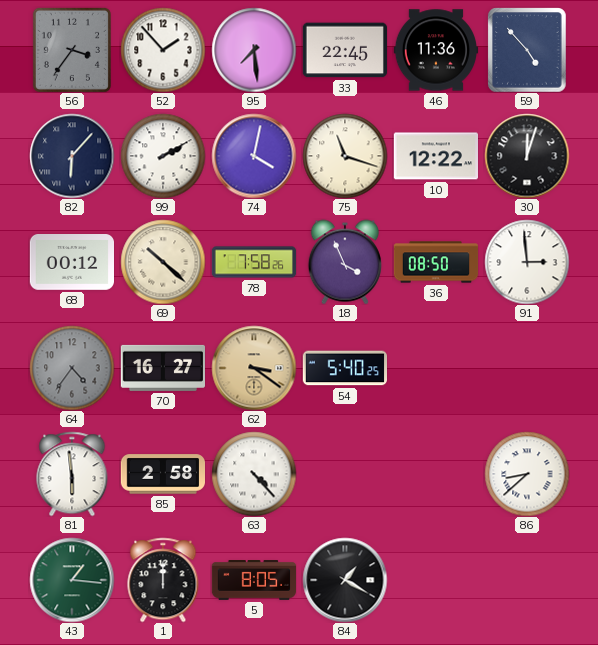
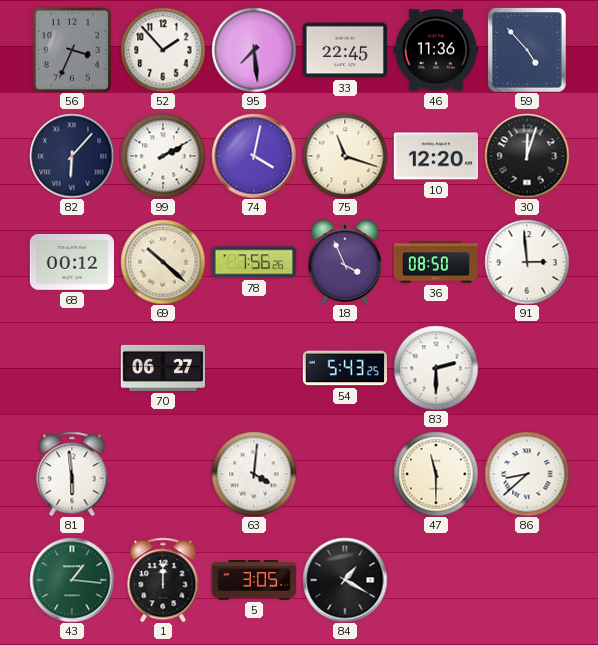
56: 3:36 -> 3:34 (72, 50)
10: 12:22 -> 12:20 (435, 156)
78: 7:58 -> 7:56 (254, 262)
64: 4:36 -> none (72, 368)
70: 16:27 -> 06:27 (162, 368)
62: 3:21 -> none (254, 368)
54: 5:40 -> 5:43 (344, 368)
83: none -> 2:30 (436, 368)
85: 2:58 -> none (162, 474)
63: 4:23 -> 4:01 (254, 474)
47: none -> 11:30 (436, 474)
5: 8:05 -> 3:05 (253, 581)
